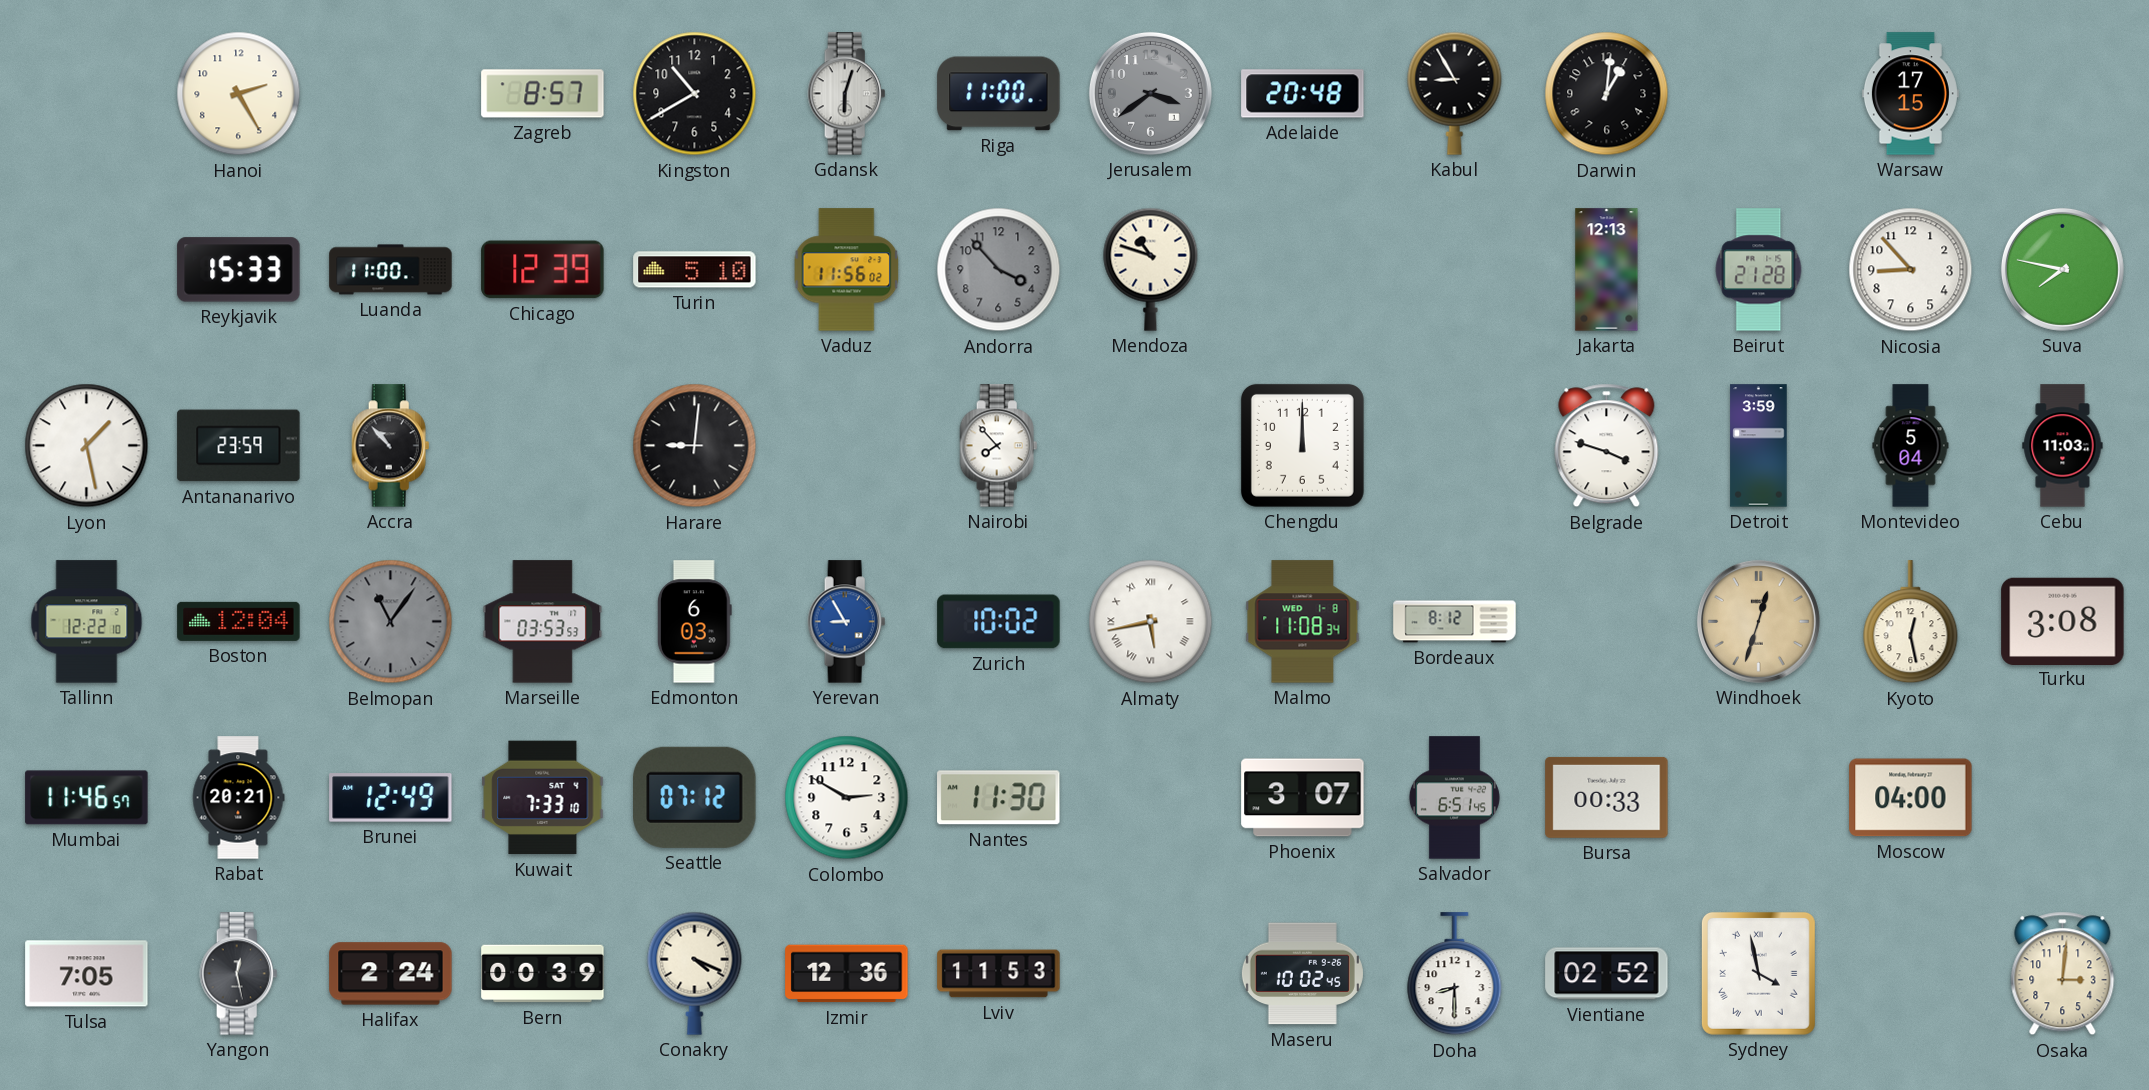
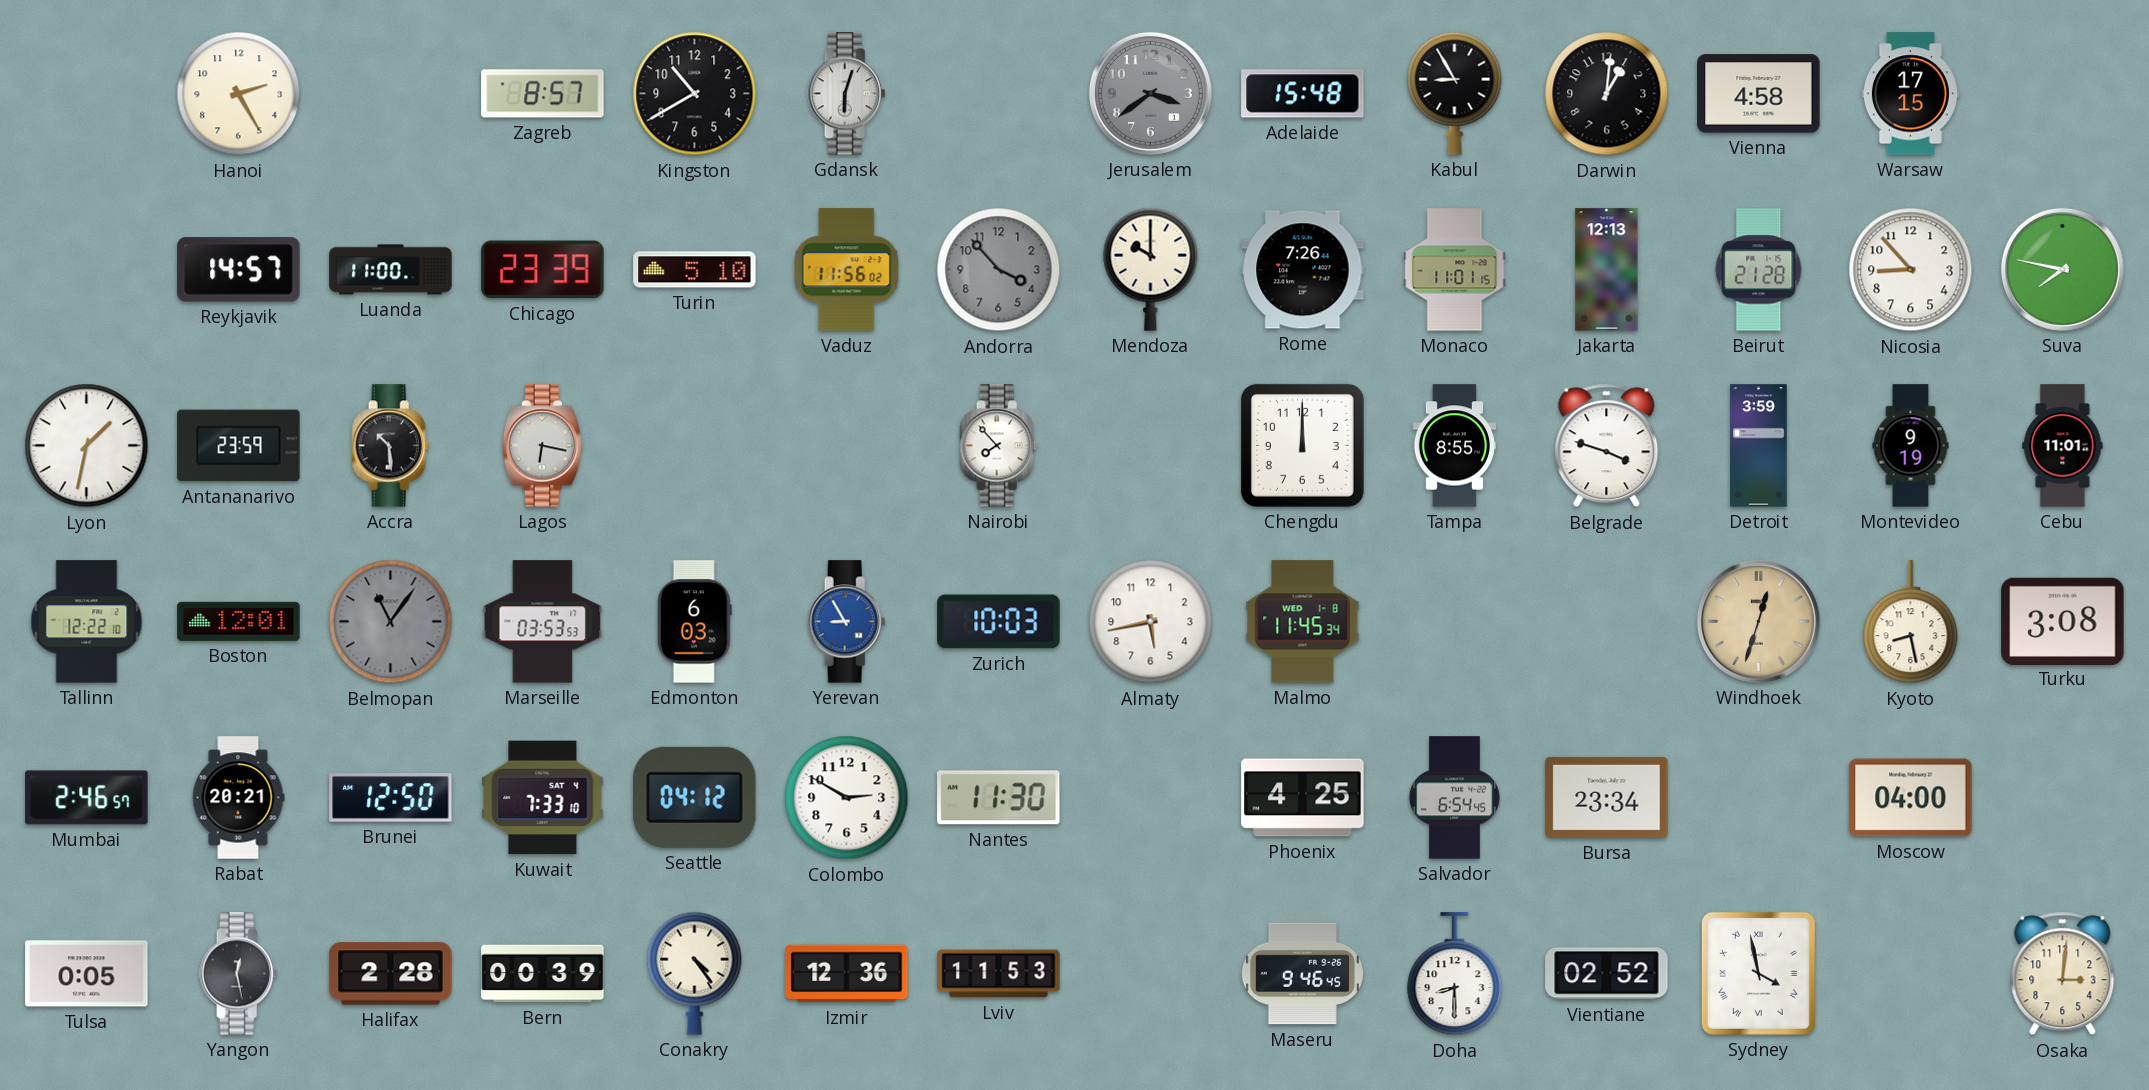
Riga: 11:00 -> none (999, 94)
Adelaide: 20:48 -> 15:48 (1303, 94)
Vienna: none -> 4:58 (1759, 94)
Reykjavik: 15:33 -> 14:57 (239, 270)
Chicago: 12:39 -> 23:39 (543, 270)
Mendoza: 10:48 -> 10:00 (1151, 269)
Rome: none -> 7:26 (1303, 270)
Monaco: none -> 11:01 (1455, 270)
Lyon: 1:28 -> 1:32 (87, 446)
Accra: 10:53 -> 10:29 (391, 446)
Lagos: none -> 6:17 (543, 446)
Harare: 9:01 -> none (695, 446)
Tampa: none -> 8:55 (1454, 446)
Montevideo: 5:04 -> 9:19 (1911, 446)
Cebu: 11:03 -> 11:01 (2063, 446)
Boston: 12:04 -> 12:01 (239, 621)
Zurich: 10:02 -> 10:03 (999, 622)
Almaty numerals: Roman -> Arabic (1151, 622)
Malmo: 11:08 -> 11:45 (1303, 622)
Bordeaux: 8:12 -> none (1455, 622)
Kyoto: 12:28 -> 8:28 (1911, 622)
Mumbai: 11:46 -> 2:46 (87, 798)
Brunei: 12:49 -> 12:50 (391, 798)
Seattle: 07:12 -> 04:12 (695, 797)
Phoenix: 3:07 -> 4:25 (1303, 798)
Salvador: 6:51 -> 6:54 (1454, 798)
Bursa: 00:33 -> 23:34 (1607, 797)
Tulsa: 7:05 -> 0:05 (87, 974)
Halifax: 2:24 -> 2:28 (391, 974)
Conakry: 4:19 -> 4:24 (695, 973)
Maseru: 10:02 -> 9:46 (1302, 974)
